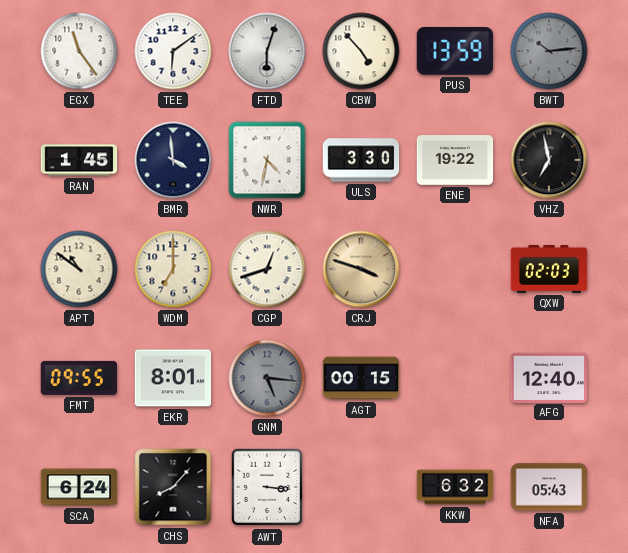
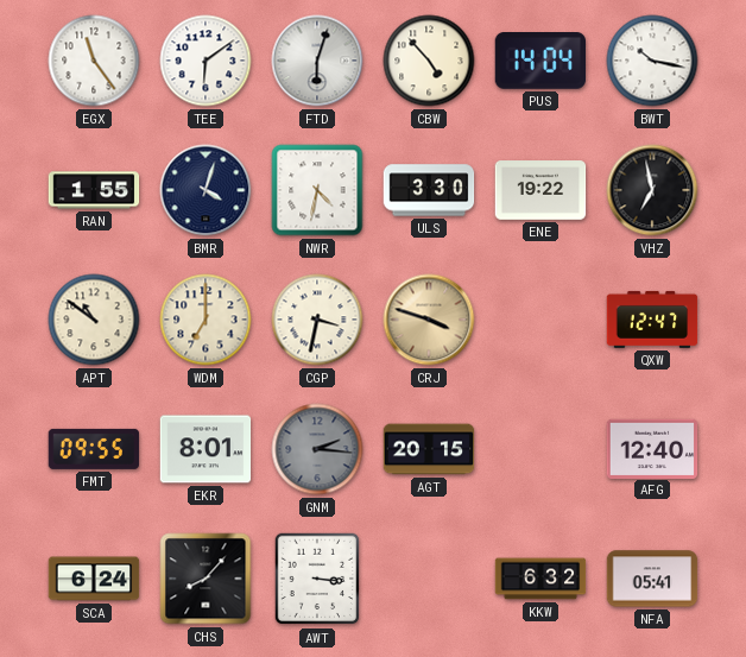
PUS: 13:59 -> 14:04 (539, 62)
BWT: 10:14 -> 10:17 (652, 61)
BWT dial: grey -> white (652, 61)
RAN: 1:45 -> 1:55 (94, 190)
BMR: 3:59 -> 4:03 (206, 190)
CGP: 12:42 -> 3:32 (317, 320)
QXW: 02:03 -> 12:47 (652, 320)
GNM: 5:16 -> 2:16 (317, 449)
AGT: 00:15 -> 20:15 (429, 449)
NFA: 05:43 -> 05:41 (652, 579)
